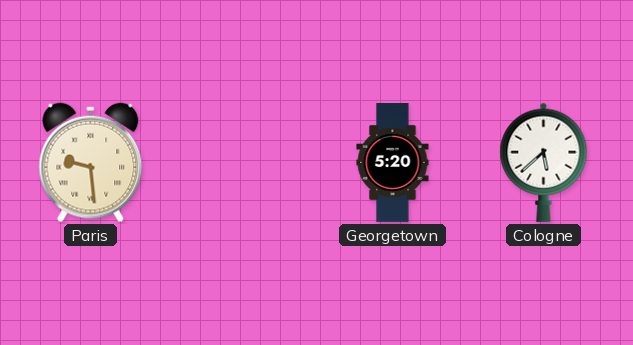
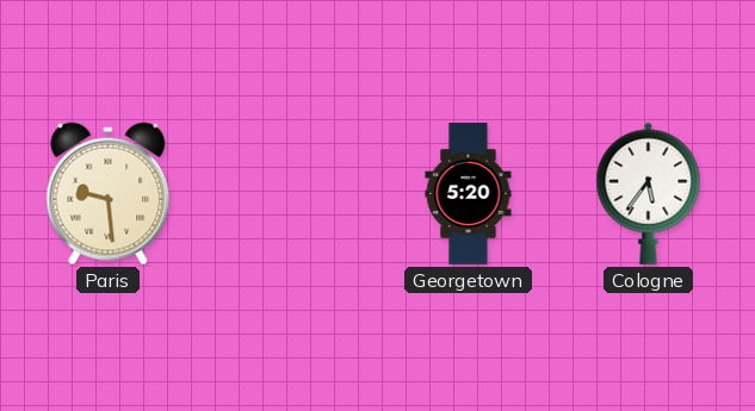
Cologne: 5:38 -> 5:36 (649, 193)
